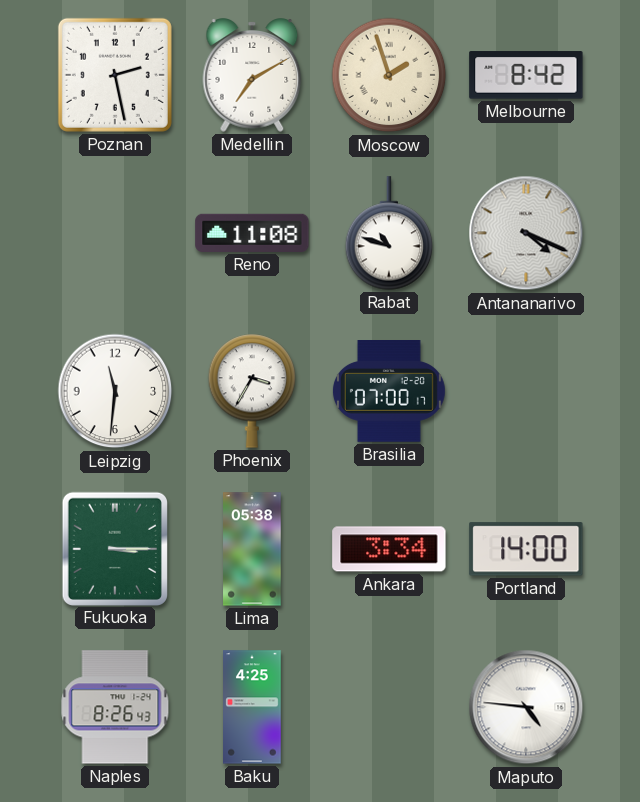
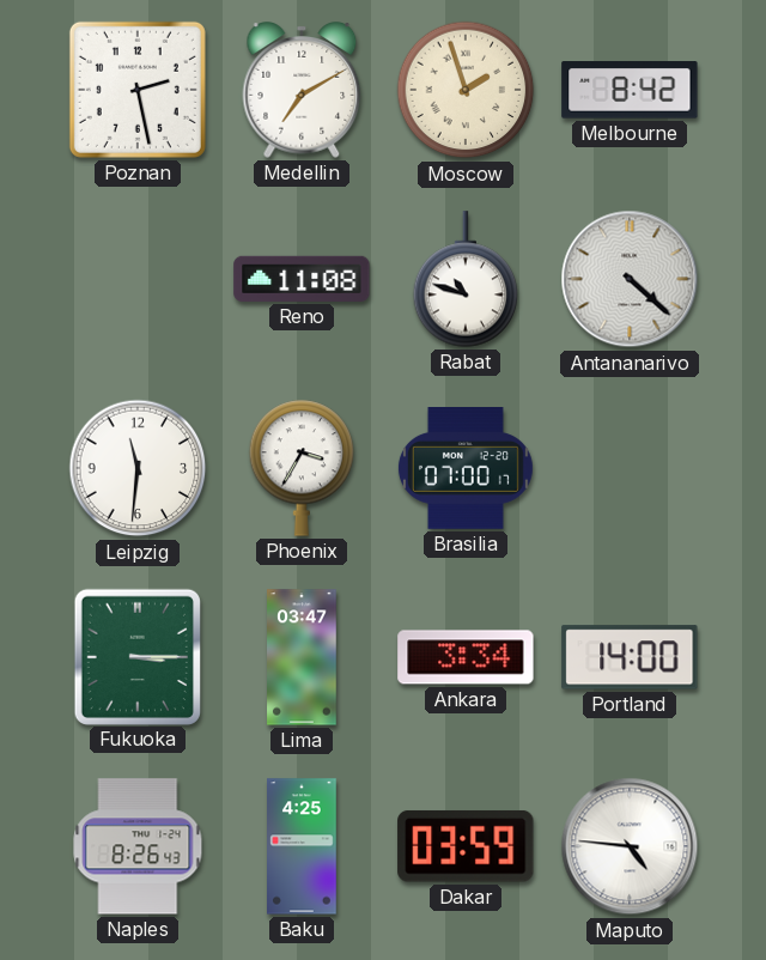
Antananarivo: 4:19 -> 4:22 (630, 279)
Lima: 05:38 -> 03:47 (302, 657)
Dakar: none -> 03:59 (466, 846)
